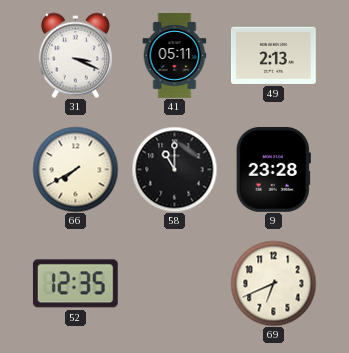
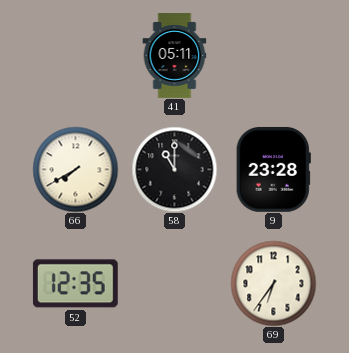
31: 3:19 -> none (75, 55)
49: 2:13 -> none (274, 55)
69: 6:41 -> 6:36 (273, 283)
